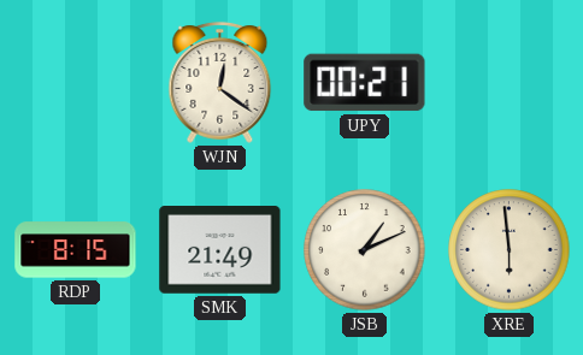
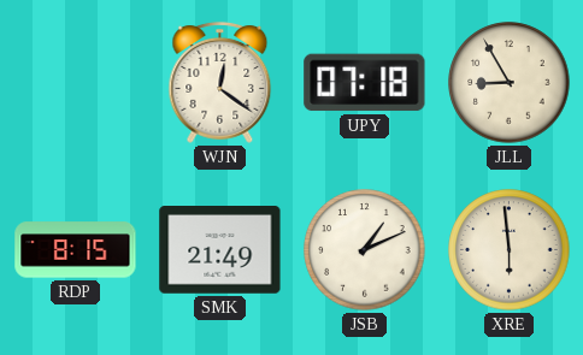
UPY: 00:21 -> 07:18 (365, 83)
JLL: none -> 8:55 (510, 83)
